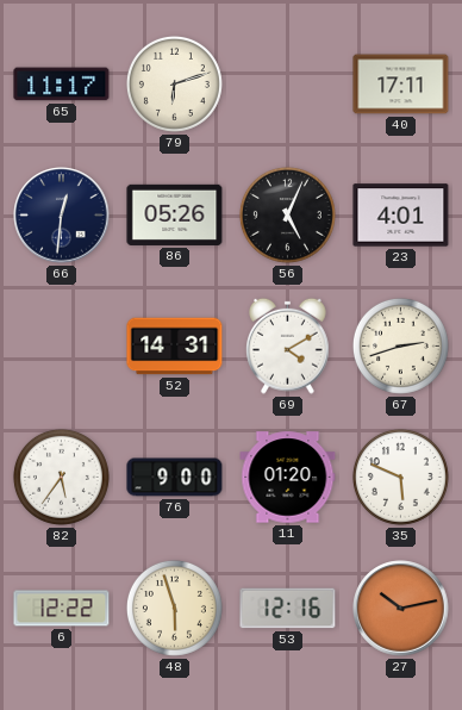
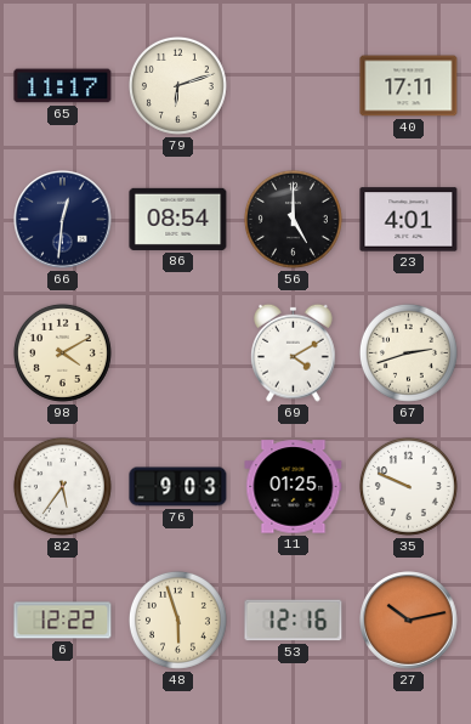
86: 05:26 -> 08:54 (178, 219)
56: 5:04 -> 5:00 (293, 219)
98: none -> 4:10 (62, 352)
52: 14:31 -> none (175, 347)
76: 9:00 -> 9:03 (178, 487)
11: 01:20 -> 01:25 (294, 487)
35: 5:49 -> 9:49 (408, 486)
